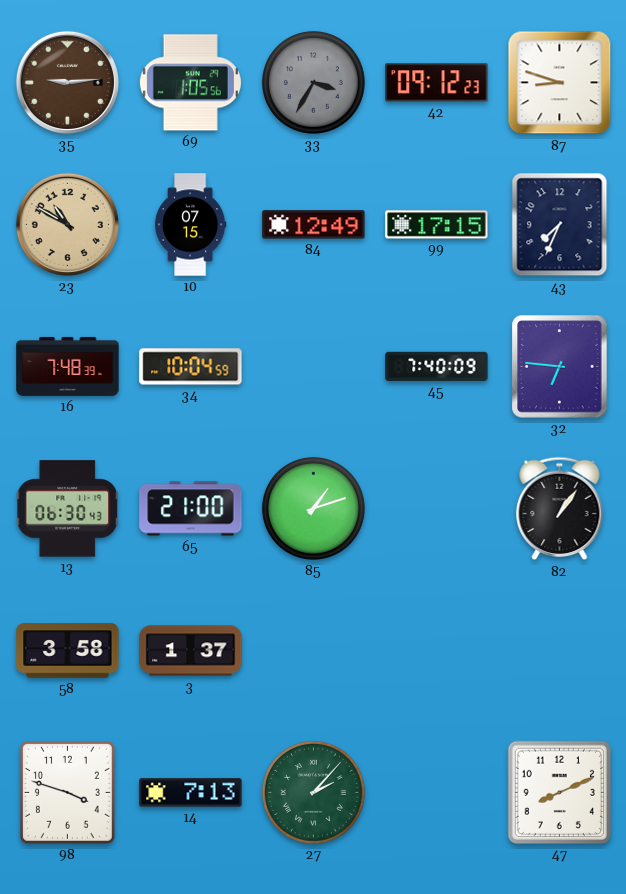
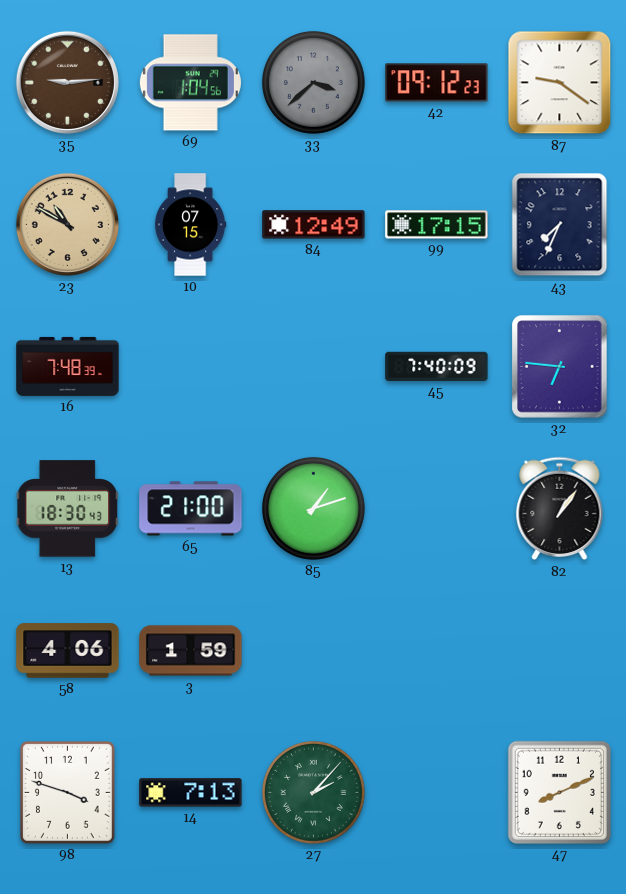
69: 1:05 -> 1:04 (190, 83)
33: 3:35 -> 3:38 (313, 82)
87: 8:48 -> 9:21 (560, 83)
34: 10:04 -> none (191, 367)
13: 06:30 -> 18:30 (68, 509)
58: 3:58 -> 4:06 (68, 651)
3: 1:37 -> 1:59 (191, 651)
